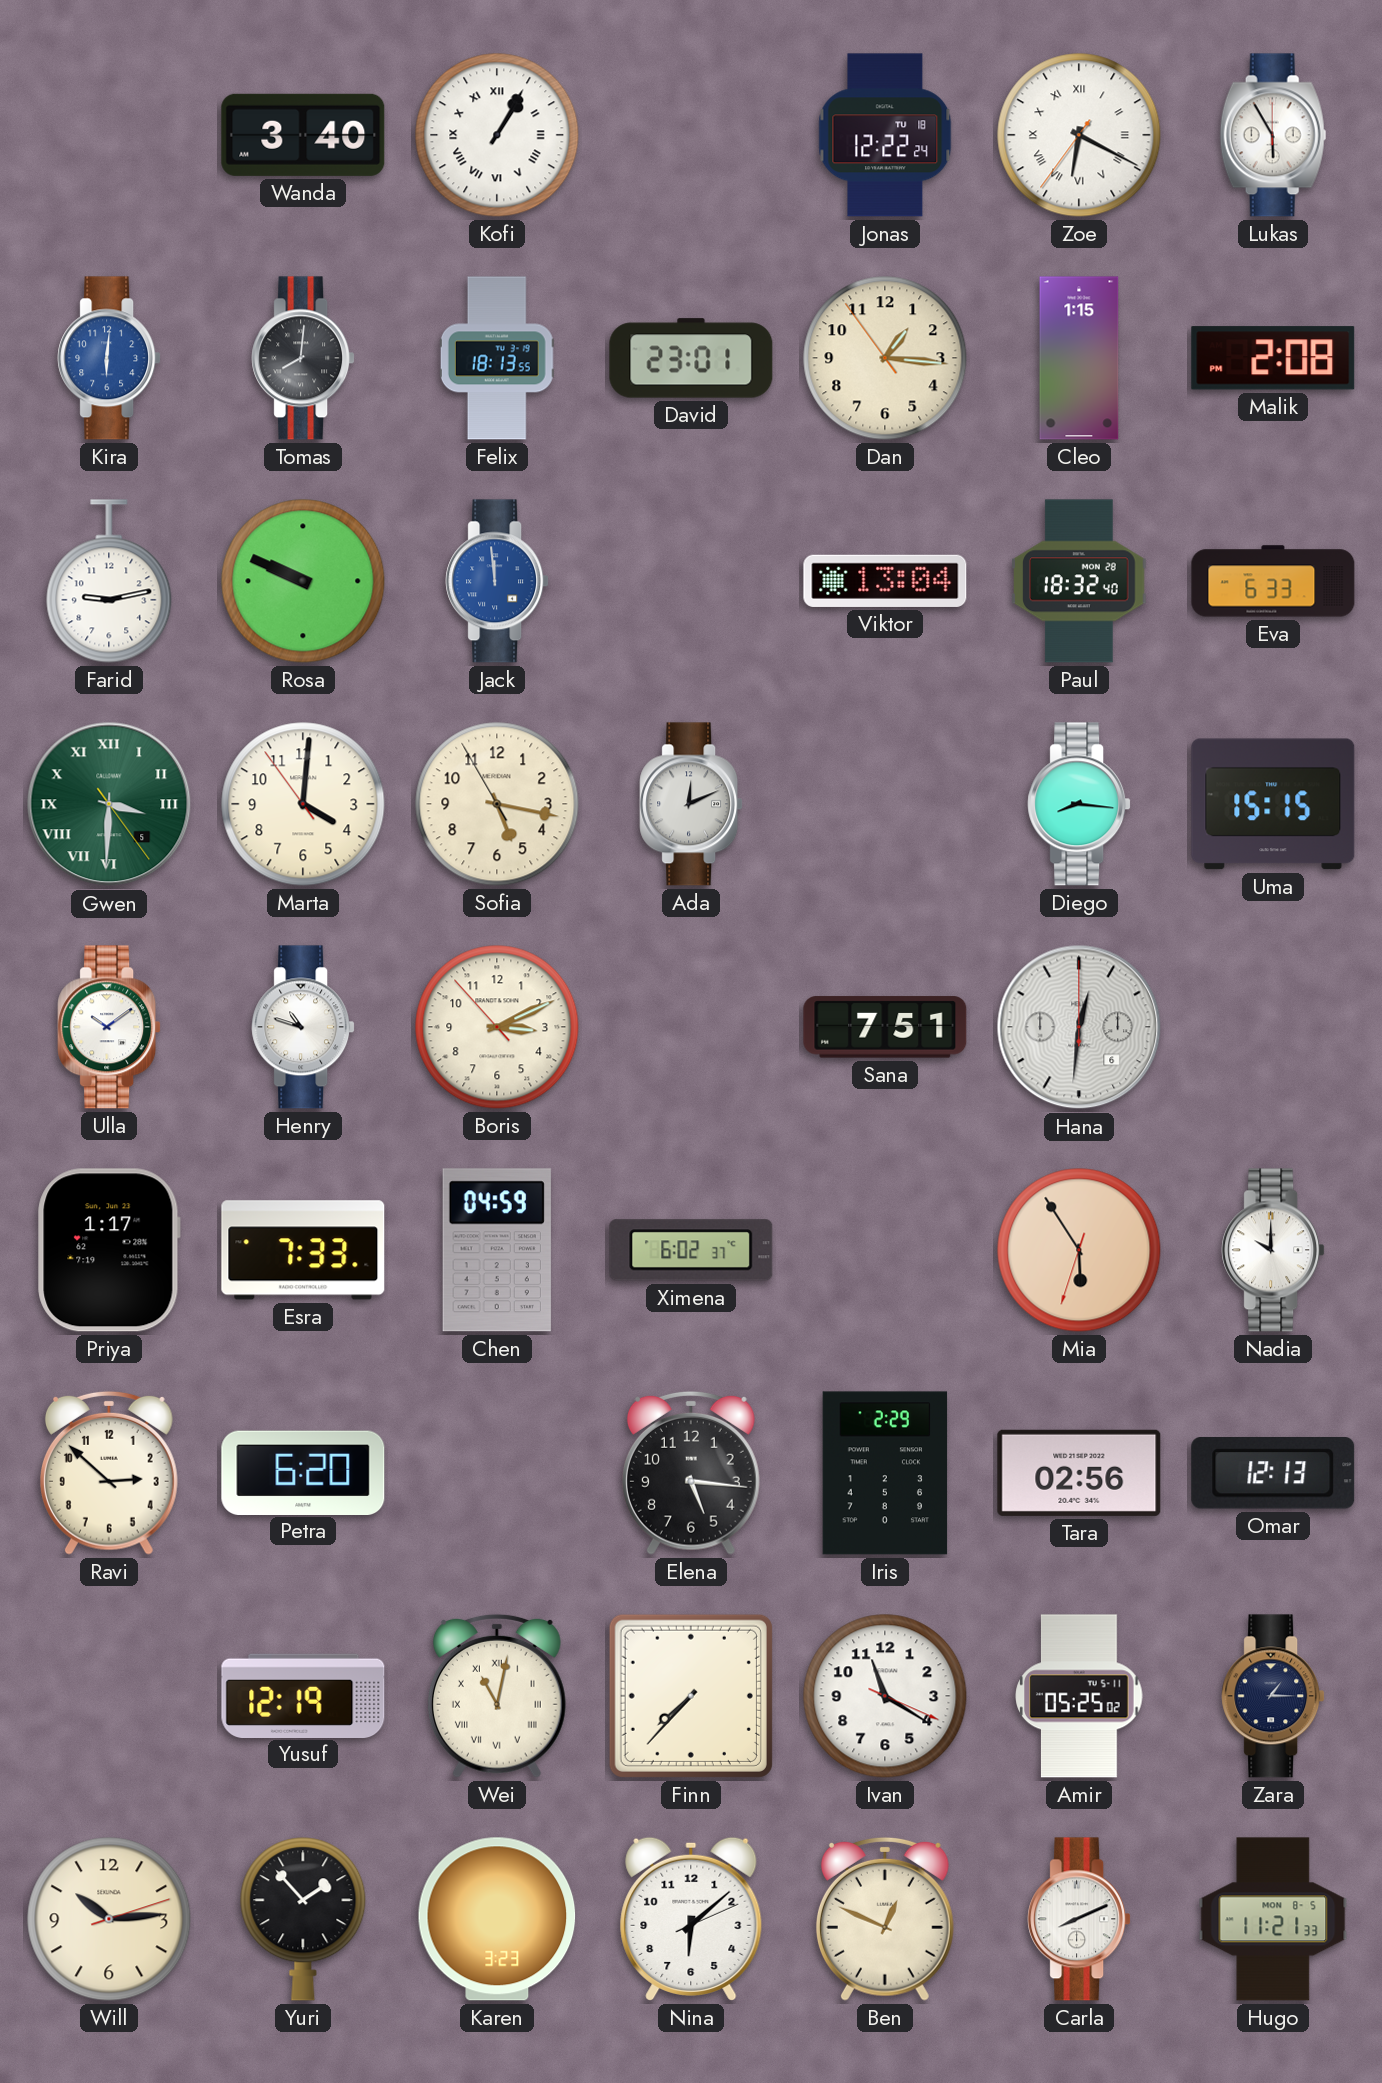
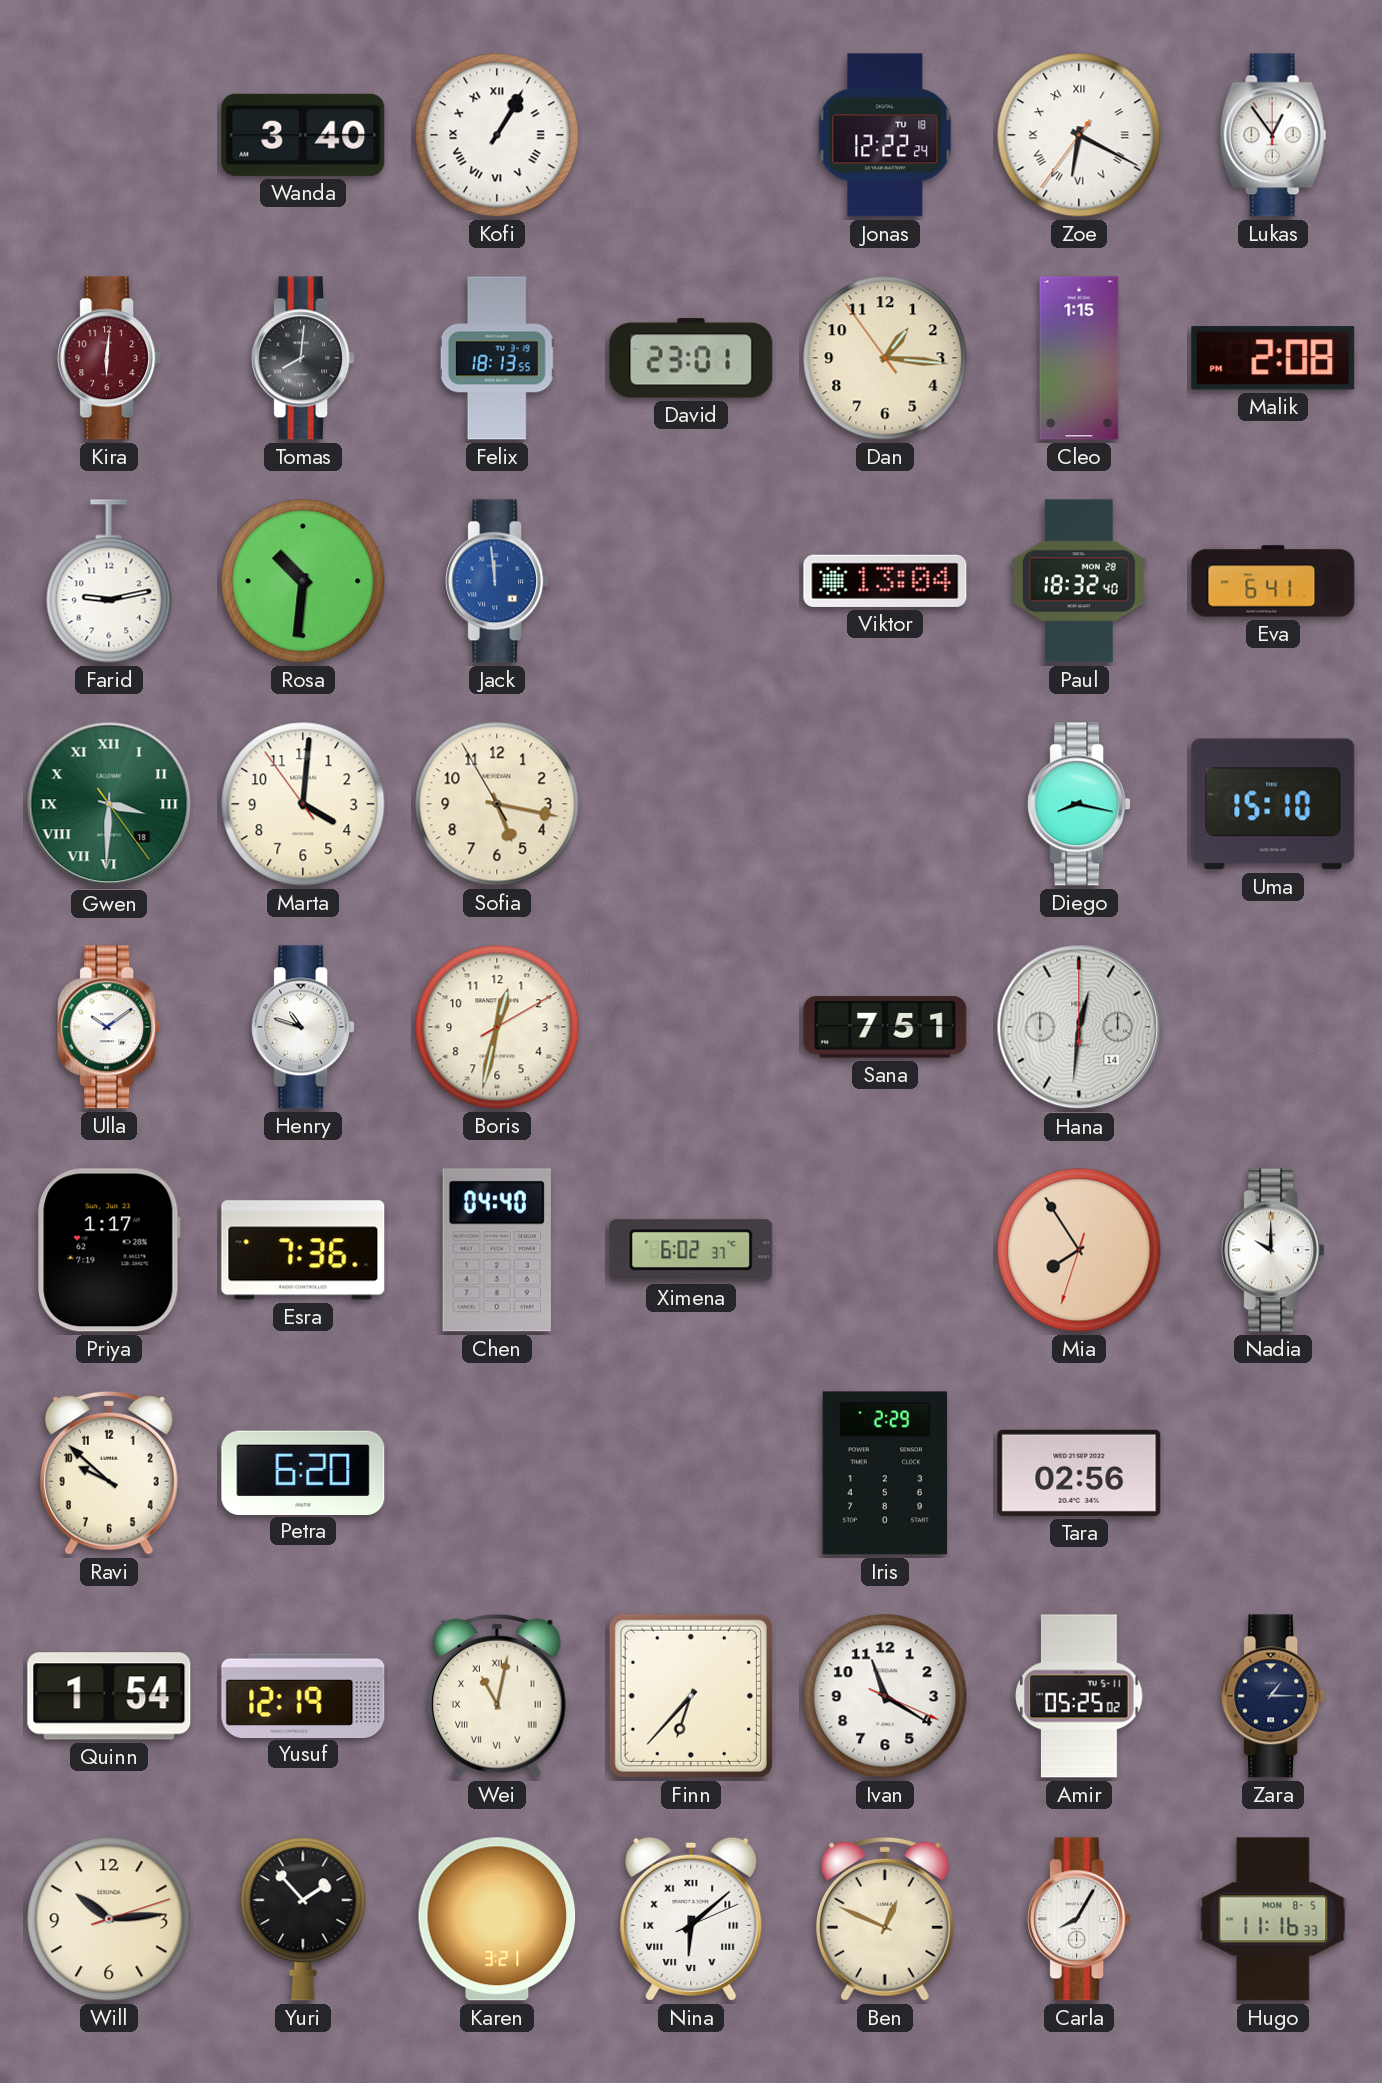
Lukas: 5:55 -> 12:54 (1273, 135)
Kira dial: blue -> burgundy (109, 358)
Rosa: 9:49 -> 10:31 (303, 581)
Eva: 6:33 -> 6:41 (1273, 581)
Gwen date: 5 -> 18 (109, 804)
Ada: 12:11 -> none (691, 804)
Diego: 8:16 -> 8:17 (1079, 804)
Uma: 15:15 -> 15:10 (1273, 804)
Boris: 3:10 -> 12:32 (497, 1027)
Hana date: 6 -> 14 (1079, 1027)
Esra: 7:33 -> 7:36 (303, 1250)
Chen: 04:59 -> 04:40 (497, 1250)
Mia: 5:54 -> 7:54 (1079, 1250)
Ravi: 2:52 -> 9:52 (109, 1473)
Elena: 5:16 -> none (691, 1473)
Omar: 12:13 -> none (1273, 1474)
Quinn: none -> 1:54 (109, 1696)
Finn: 7:37 -> 6:37 (691, 1696)
Karen: 3:23 -> 3:21 (497, 1919)
Nina numerals: Arabic -> Roman (691, 1919)
Carla: 8:11 -> 8:05 (1079, 1919)
Hugo: 11:21 -> 11:16 (1273, 1919)
